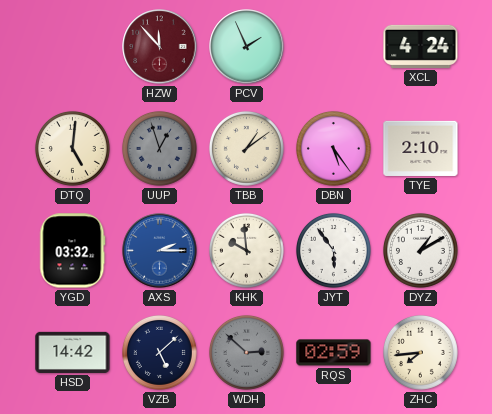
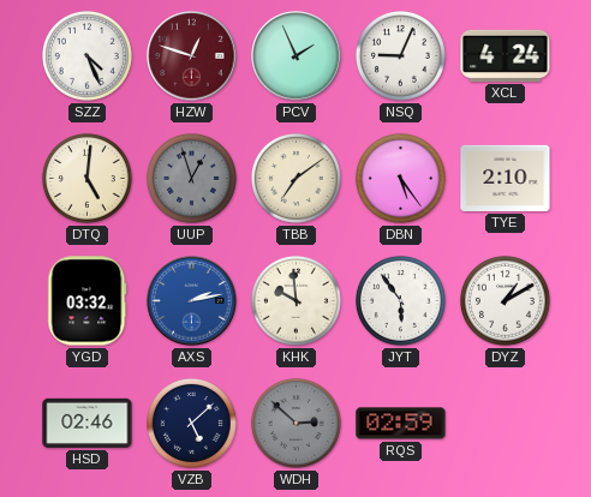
SZZ: none -> 4:26 (86, 55)
HZW: 11:53 -> 12:48 (192, 56)
NSQ: none -> 9:04 (400, 55)
TBB: 1:09 -> 7:09 (295, 178)
AXS: 2:15 -> 2:13 (192, 301)
HSD: 14:42 -> 02:46 (88, 423)
ZHC: 7:44 -> none (420, 352)
